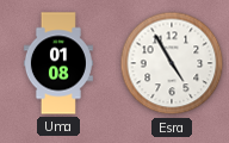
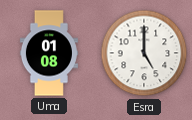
Esra: 4:55 -> 5:00 (144, 53)
